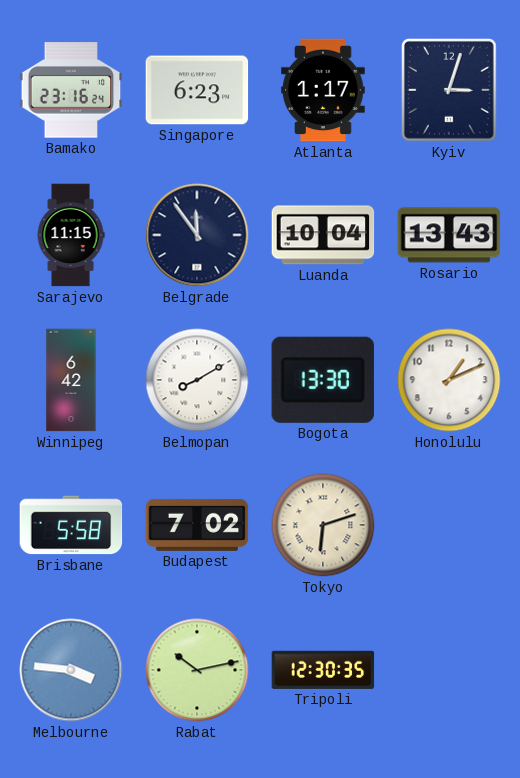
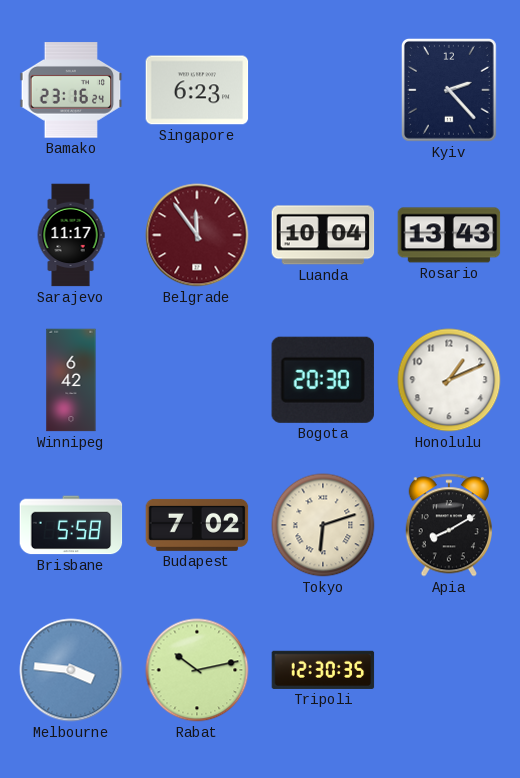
Atlanta: 1:17 -> none (323, 90)
Kyiv: 3:03 -> 2:23 (449, 90)
Sarajevo: 11:15 -> 11:17 (71, 235)
Belgrade dial: navy -> burgundy (197, 235)
Belmopan: 8:10 -> none (197, 380)
Bogota: 13:30 -> 20:30 (323, 380)
Apia: none -> 8:10 (448, 525)
